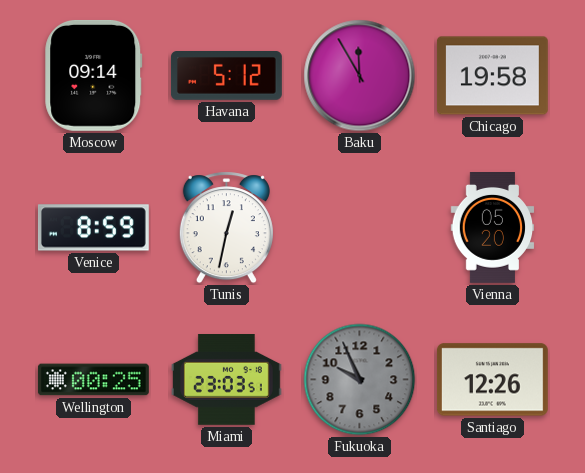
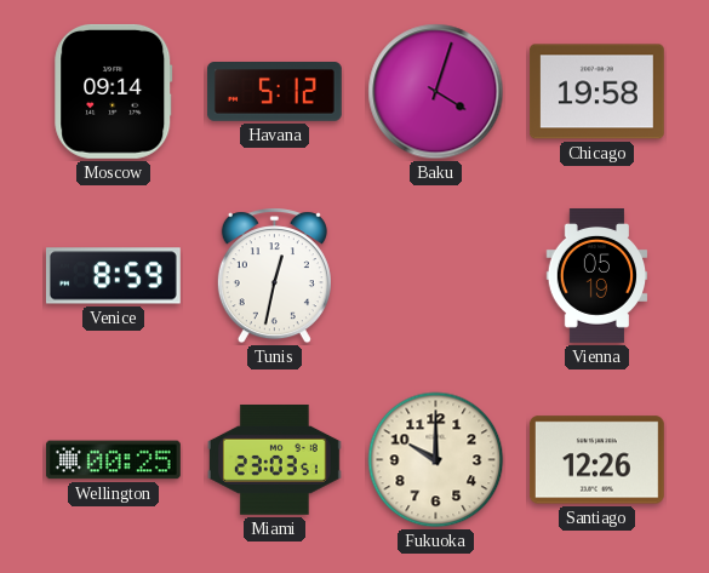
Baku: 11:55 -> 4:03 (436, 92)
Vienna: 05:20 -> 05:19 (597, 276)
Fukuoka: 9:56 -> 10:00 (436, 460)
Fukuoka dial: grey -> cream (436, 460)
